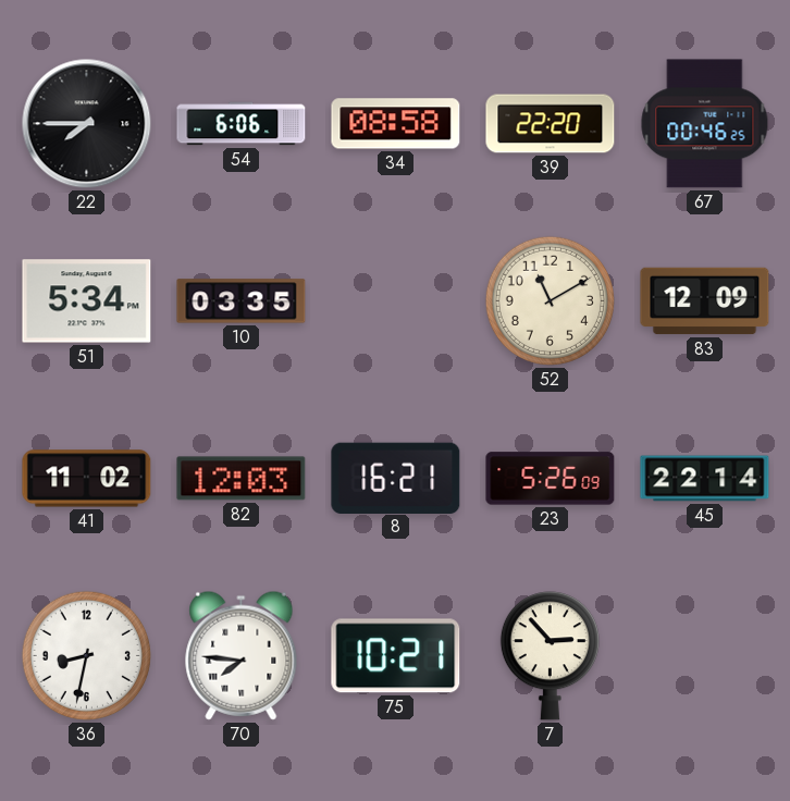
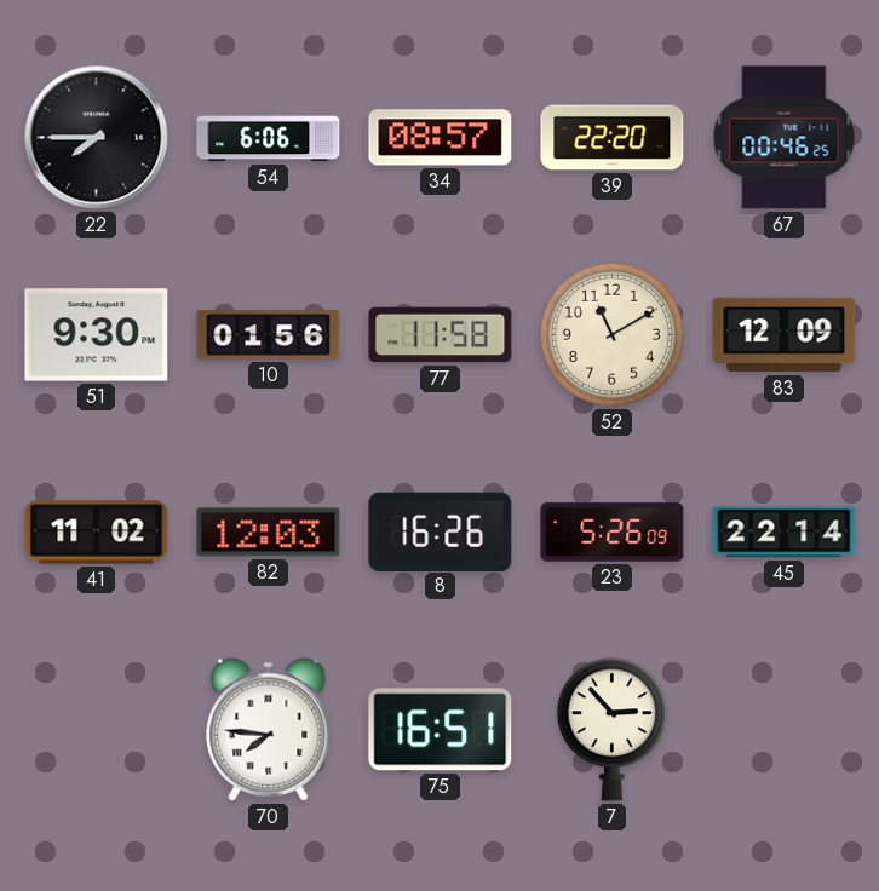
34: 08:58 -> 08:57 (441, 138)
51: 5:34 -> 9:30 (97, 335)
10: 03:35 -> 01:56 (269, 335)
77: none -> 11:58 (441, 335)
8: 16:21 -> 16:26 (441, 531)
36: 8:32 -> none (86, 655)
75: 10:21 -> 16:51 (441, 730)
